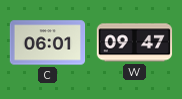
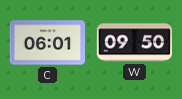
W: 09:47 -> 09:50 (135, 43)
